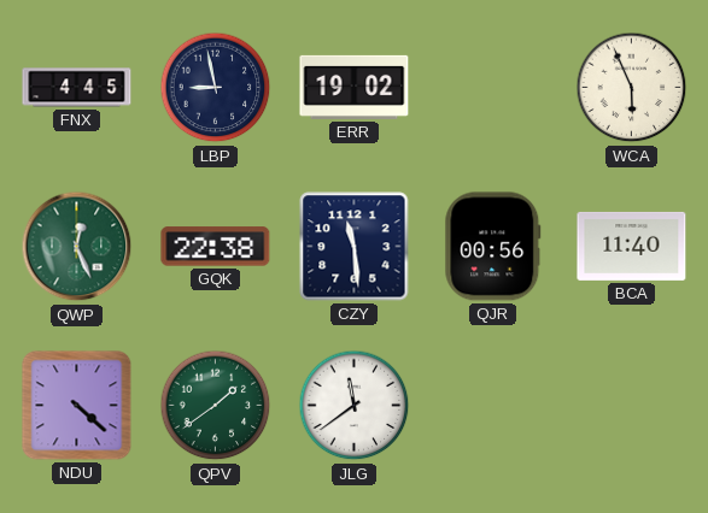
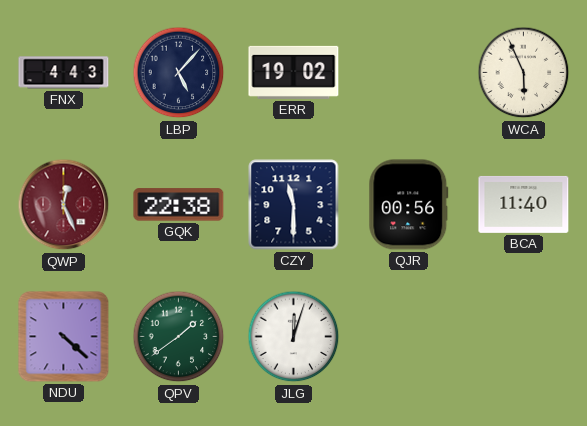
FNX: 4:45 -> 4:43 (64, 73)
LBP: 8:58 -> 5:07 (179, 73)
QWP dial: green -> burgundy (64, 205)
CZY: 11:29 -> 11:30 (294, 205)
JLG: 11:39 -> 12:03 (294, 337)
